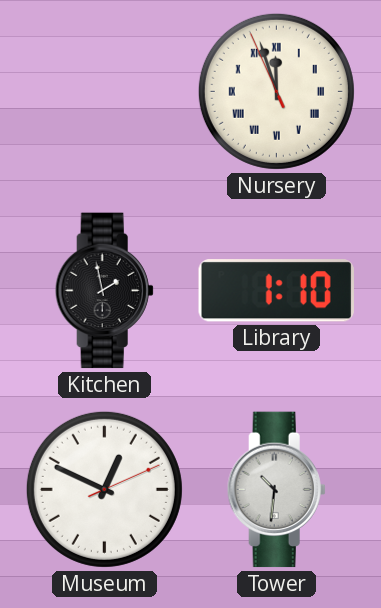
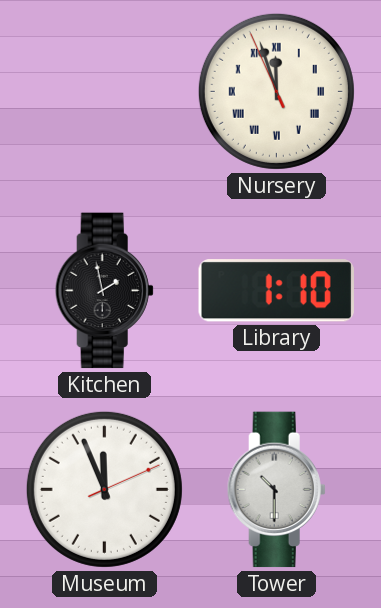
Museum: 12:49 -> 11:56 (104, 489)
Tower: 10:31 -> 10:30 (276, 490)
